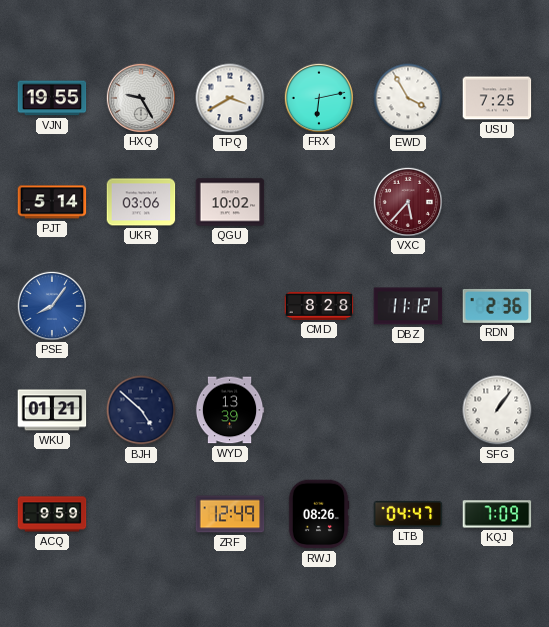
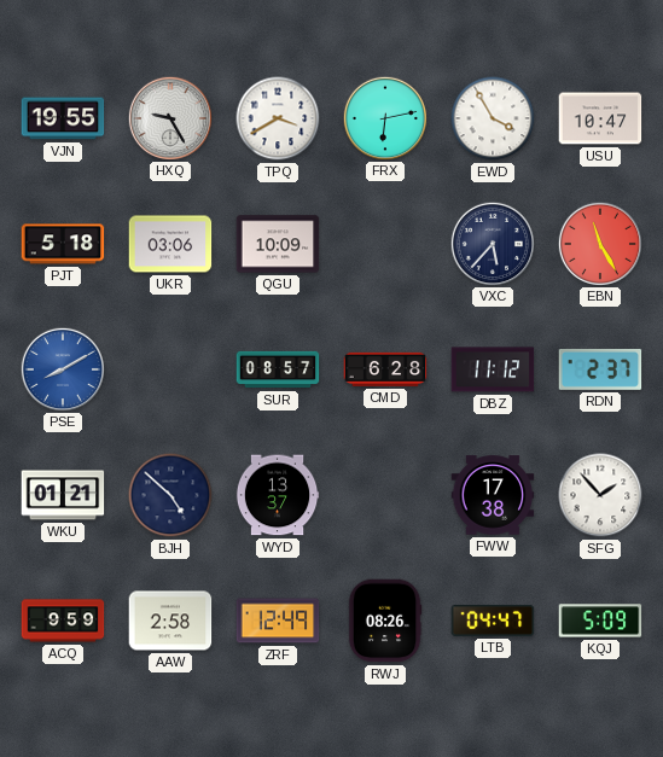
USU: 7:25 -> 10:47 (600, 118)
PJT: 5:14 -> 5:18 (63, 244)
QGU: 10:02 -> 10:09 (278, 244)
VXC dial: burgundy -> navy (492, 243)
EBN: none -> 11:25 (599, 243)
PSE: 8:06 -> 8:10 (62, 368)
SUR: none -> 08:57 (278, 369)
CMD: 8:28 -> 6:28 (385, 369)
RDN: 2:36 -> 2:37 (600, 369)
WYD: 13:39 -> 13:37 (278, 495)
FWW: none -> 17:38 (493, 495)
SFG: 1:06 -> 1:53 (600, 495)
AAW: none -> 2:58 (170, 621)
KQJ: 7:09 -> 5:09 (600, 621)
